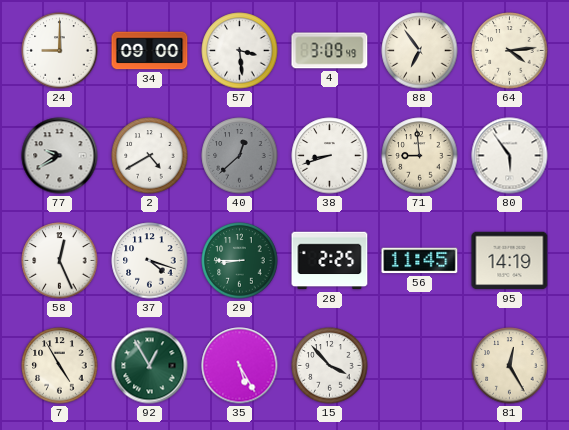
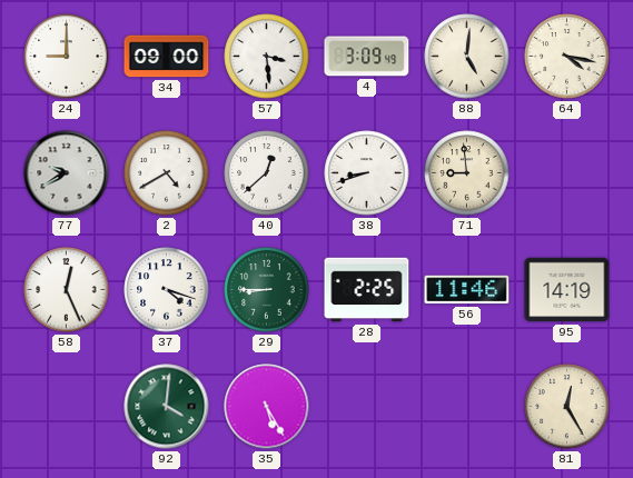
88: 6:54 -> 5:01 (467, 57)
64: 4:14 -> 4:17 (567, 57)
40 dial: grey -> white (267, 173)
80: 5:54 -> none (510, 156)
56: 11:45 -> 11:46 (467, 290)
7: 4:55 -> none (60, 366)
92: 12:55 -> 4:01 (167, 407)
15: 3:53 -> none (330, 366)
